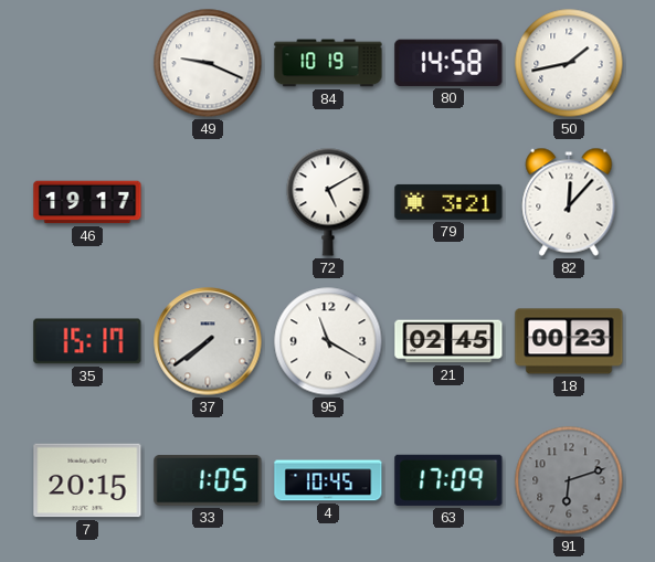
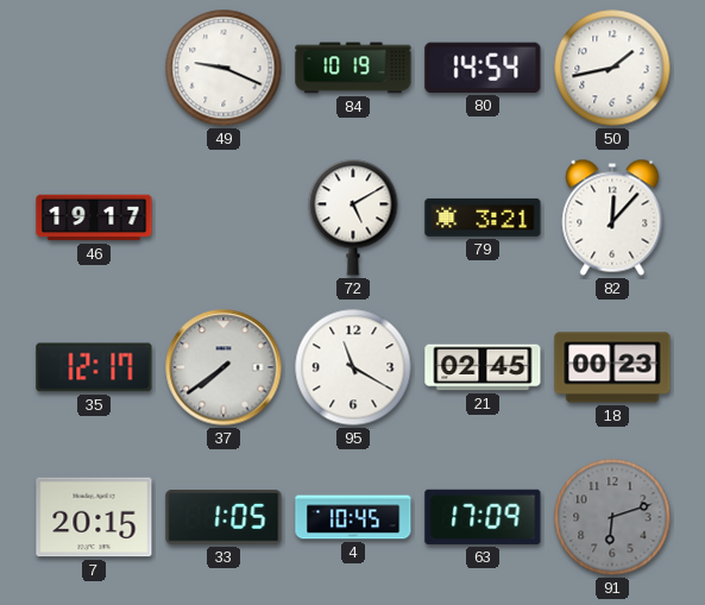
80: 14:58 -> 14:54 (483, 68)
35: 15:17 -> 12:17 (94, 367)
